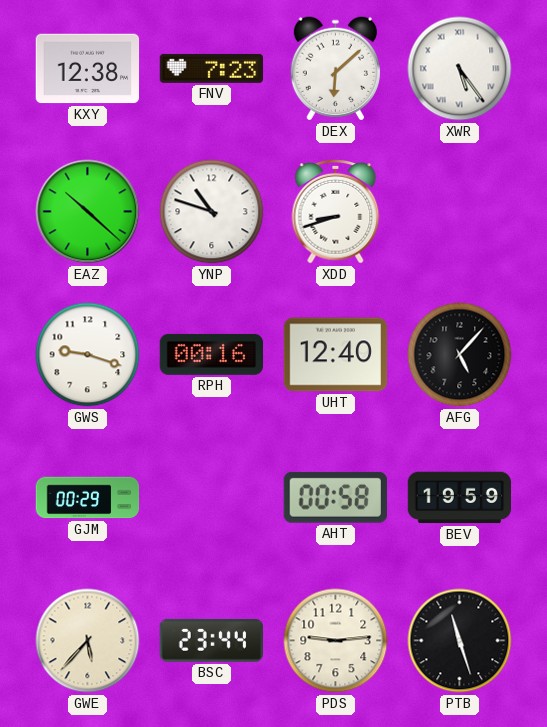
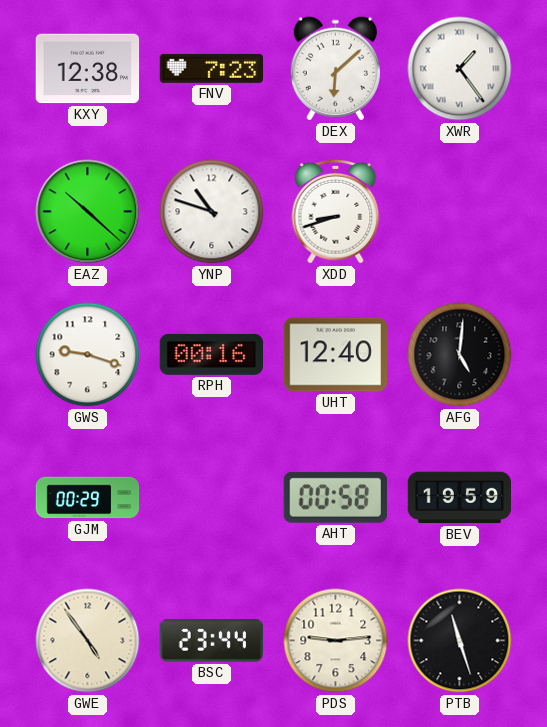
XWR: 5:24 -> 1:24 (460, 69)
AFG: 5:07 -> 5:01 (460, 355)
GWE: 5:37 -> 4:54 (88, 641)
